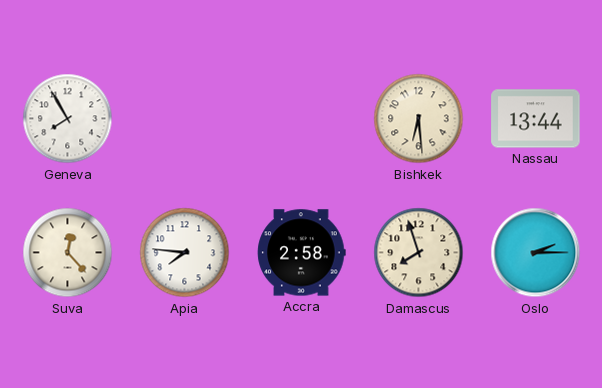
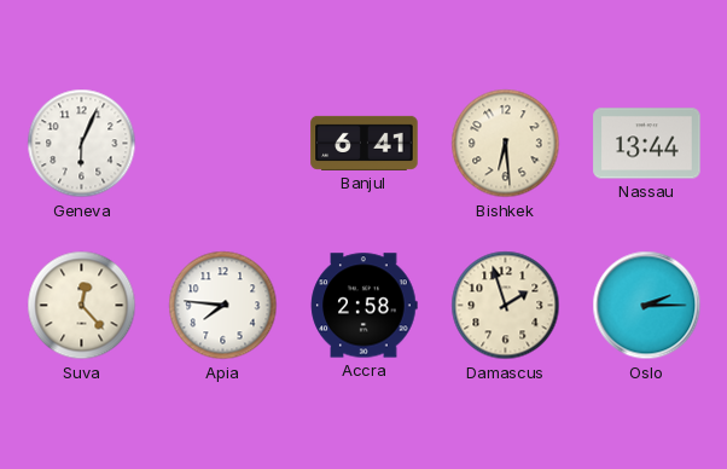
Geneva: 7:55 -> 6:04 (82, 144)
Banjul: none -> 6:41 (365, 143)
Damascus: 7:57 -> 1:57 (506, 306)
